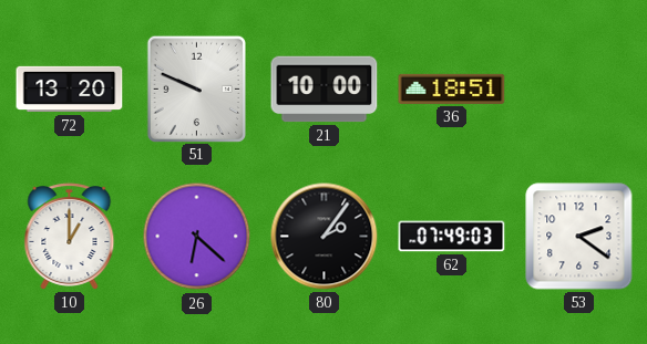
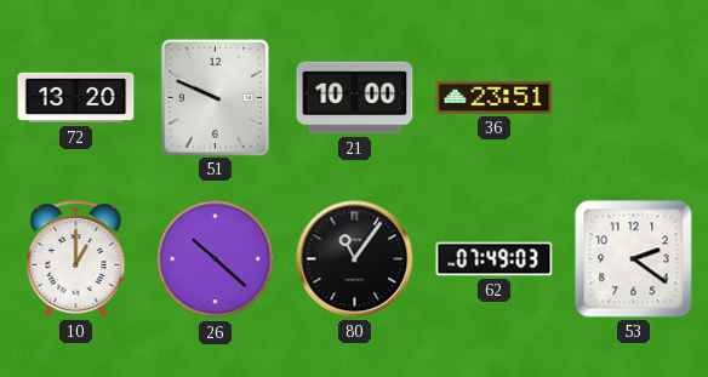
36: 18:51 -> 23:51 (495, 97)
26: 6:22 -> 10:22 (216, 259)
80: 2:06 -> 11:06 (355, 259)
